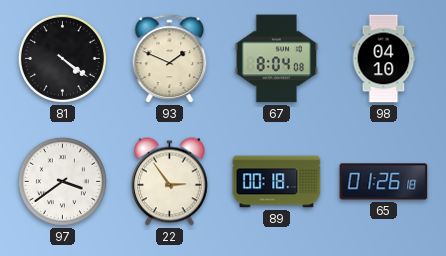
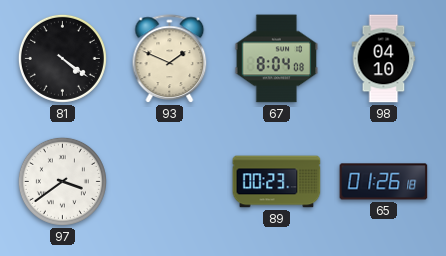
22: 2:54 -> none (170, 182)
89: 00:18 -> 00:23 (277, 182)
